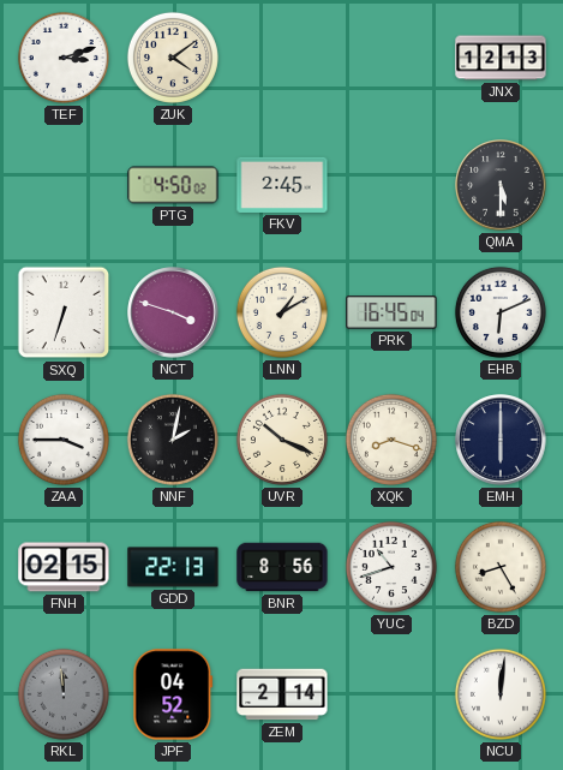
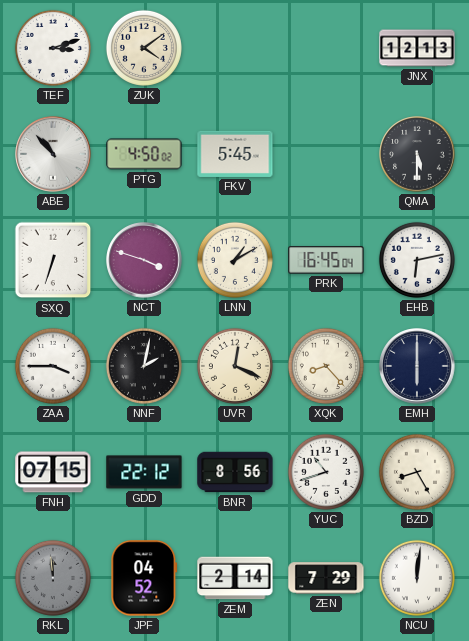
ABE: none -> 10:53 (53, 154)
FKV: 2:45 -> 5:45 (235, 154)
EHB: 6:11 -> 6:13 (417, 260)
UVR: 10:19 -> 12:19 (235, 366)
XQK: 8:18 -> 8:23 (326, 366)
FNH: 02:15 -> 07:15 (53, 472)
GDD: 22:13 -> 22:12 (144, 472)
ZEN: none -> 7:29 (326, 578)
